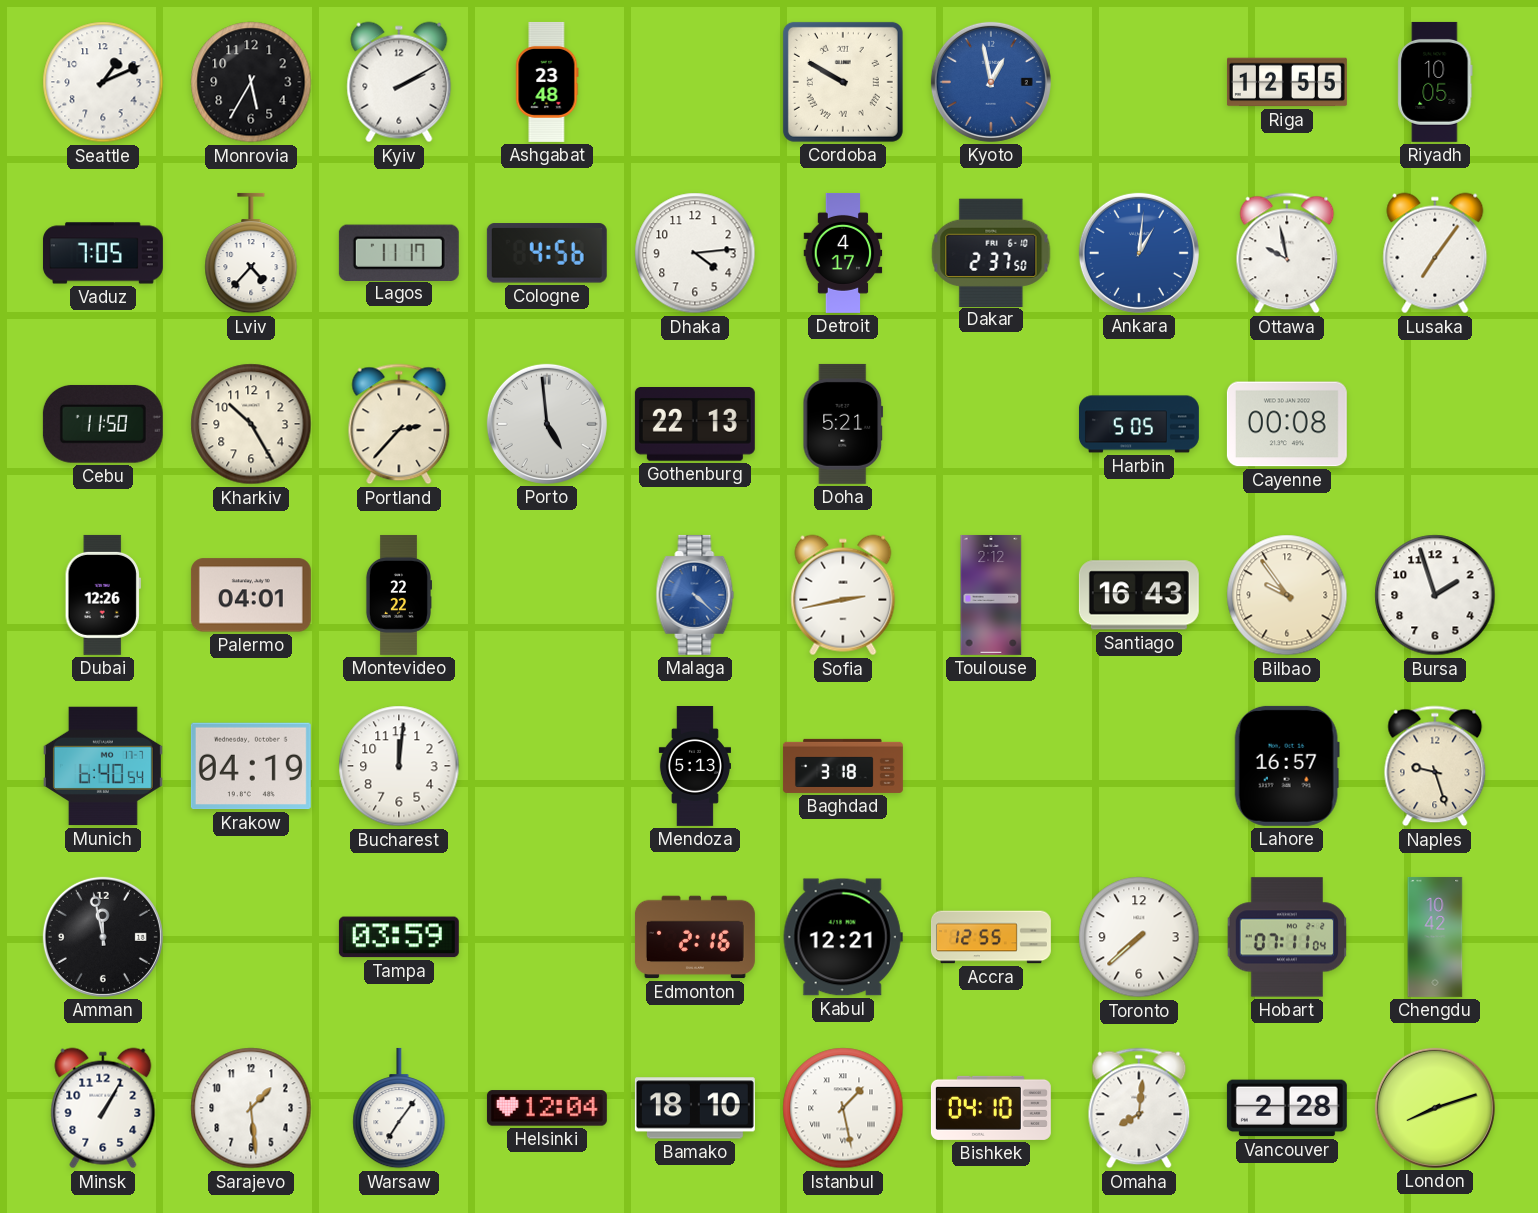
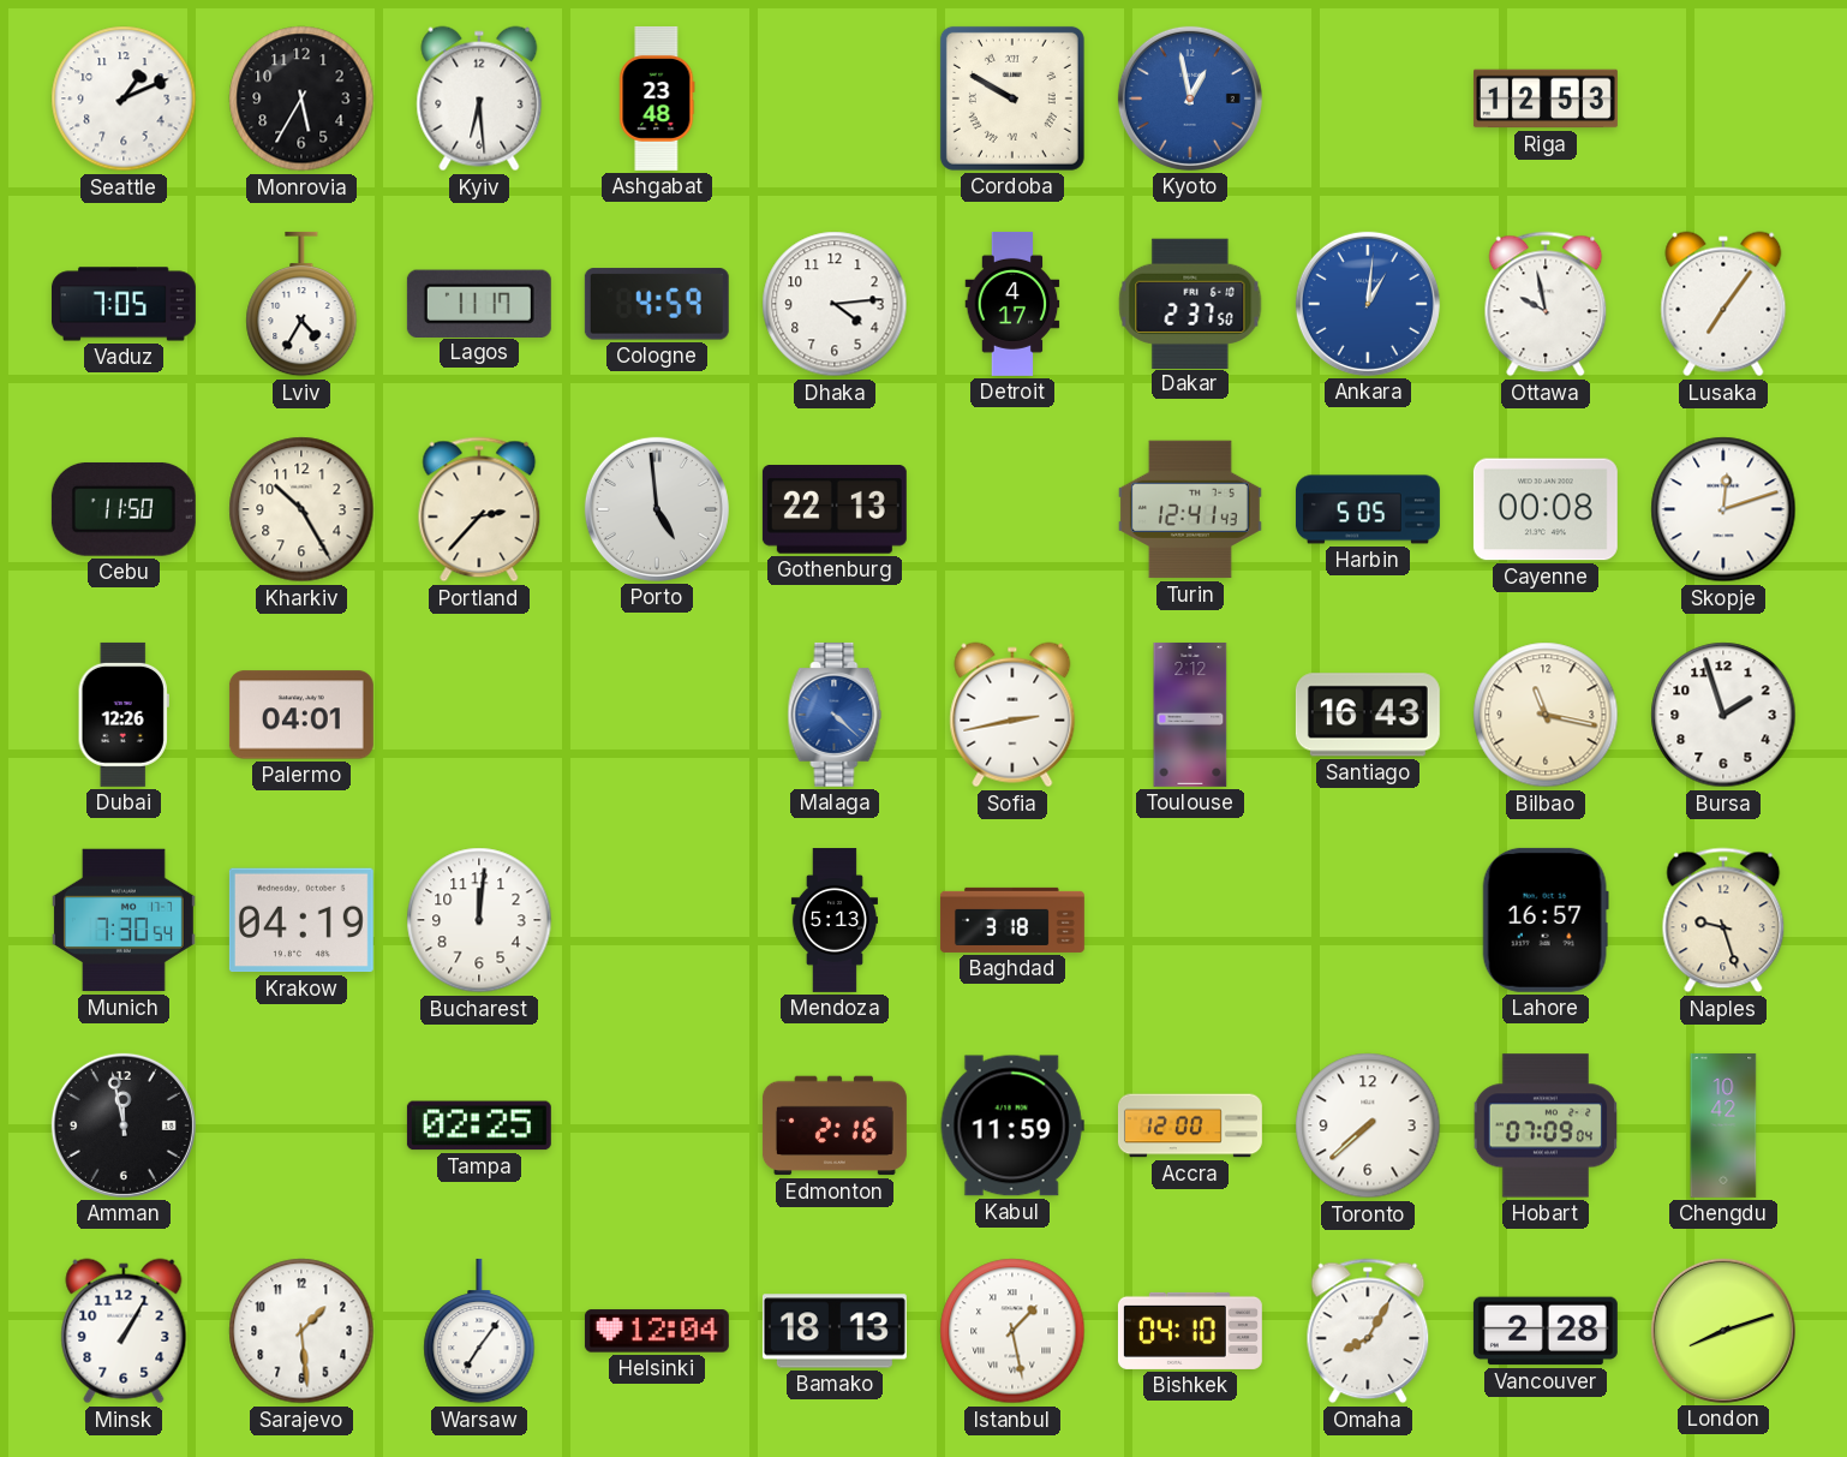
Kyiv: 2:10 -> 6:29 (479, 98)
Riga: 12:55 -> 12:53 (1546, 98)
Riyadh: 10:05 -> none (1435, 82)
Lviv: 4:37 -> 4:35 (301, 304)
Cologne: 4:56 -> 4:59 (657, 304)
Doha: 5:21 -> none (843, 424)
Turin: none -> 12:41 (1190, 509)
Skopje: none -> 12:12 (1723, 509)
Montevideo: 22:22 -> none (398, 595)
Bilbao: 9:54 -> 11:17 (1546, 715)
Munich: 6:40 -> 7:30 (124, 920)
Tampa: 03:59 -> 02:25 (479, 1125)
Kabul: 12:21 -> 11:59 (1012, 1125)
Accra: 12:55 -> 12:00 (1190, 1125)
Hobart: 07:11 -> 07:09 (1544, 1125)
Bamako: 18:10 -> 18:13 (835, 1331)
Omaha: 8:01 -> 8:05 (1368, 1331)
